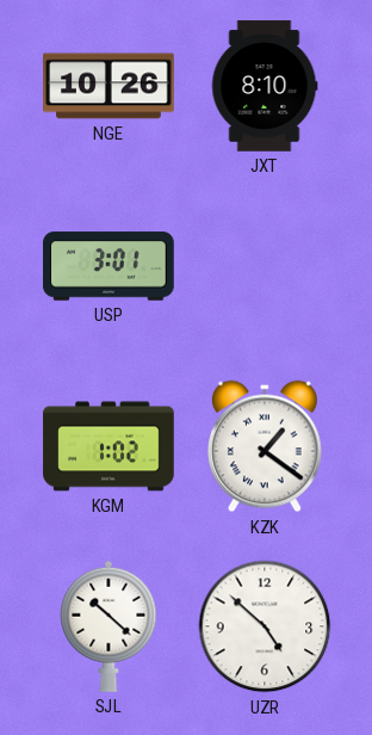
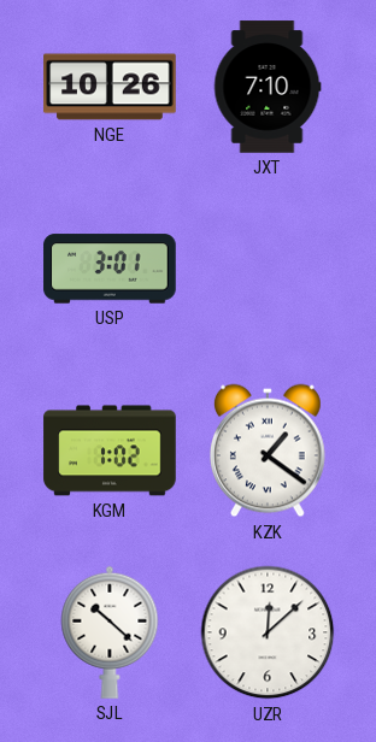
JXT: 8:10 -> 7:10 (268, 87)
UZR: 4:52 -> 12:08 (268, 632)
